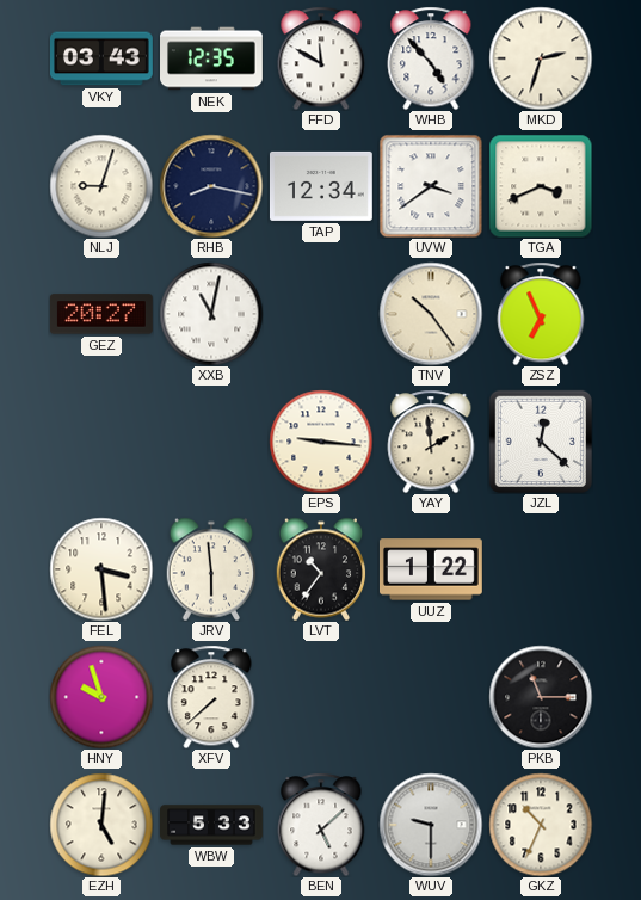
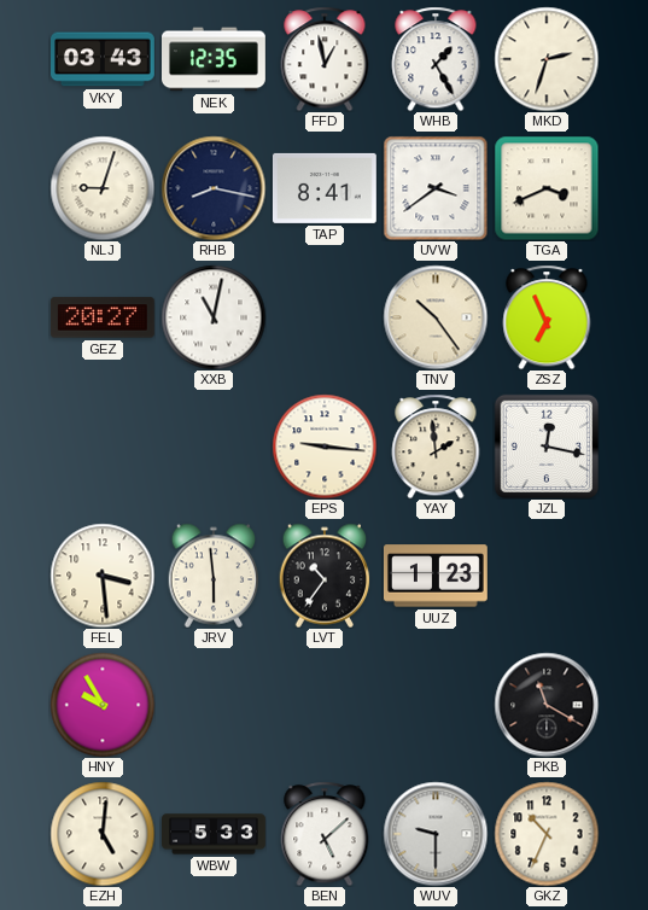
FFD: 11:50 -> 12:58 (325, 59)
WHB: 4:53 -> 1:25 (436, 59)
TAP: 12:34 -> 8:41 (325, 188)
JZL: 12:22 -> 12:17 (545, 445)
UUZ: 1:22 -> 1:23 (436, 576)
HNY: 9:57 -> 9:55 (103, 705)
XFV: 7:38 -> none (211, 697)
PKB: 11:15 -> 11:20 (547, 705)
